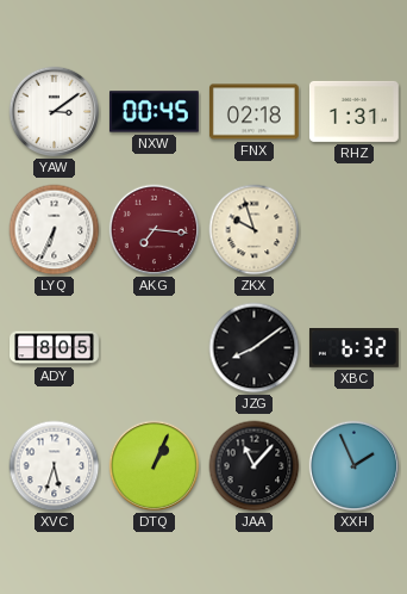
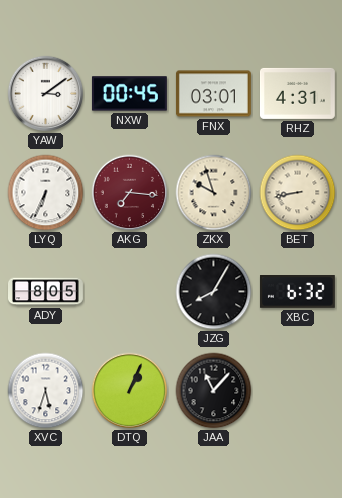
FNX: 02:18 -> 03:01 (213, 94)
RHZ: 1:31 -> 4:31 (297, 93)
BET: none -> 8:43 (298, 193)
JZG: 8:09 -> 8:05 (214, 292)
XXH: 1:56 -> none (355, 466)
